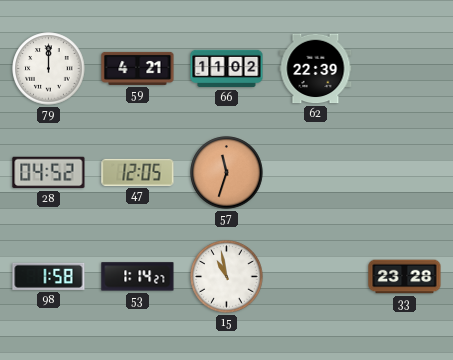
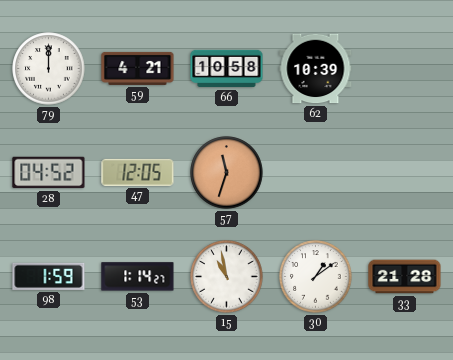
66: 11:02 -> 10:58 (227, 69)
62: 22:39 -> 10:39 (316, 69)
98: 1:58 -> 1:59 (49, 276)
30: none -> 1:09 (316, 277)
33: 23:28 -> 21:28 (405, 277)
